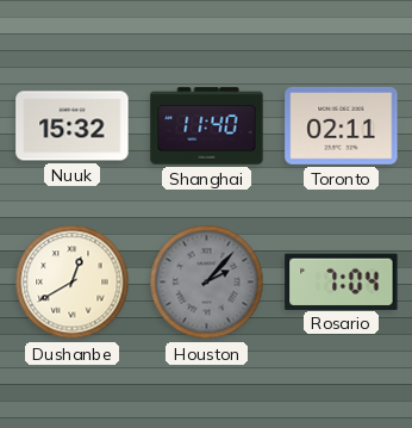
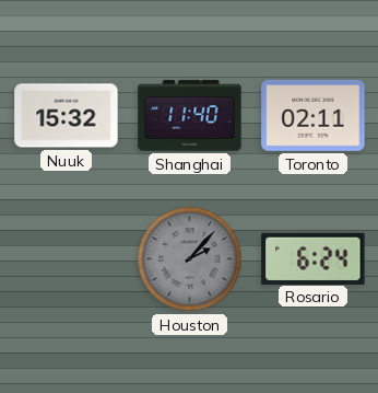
Dushanbe: 12:40 -> none (73, 283)
Rosario: 7:04 -> 6:24 (314, 258)
